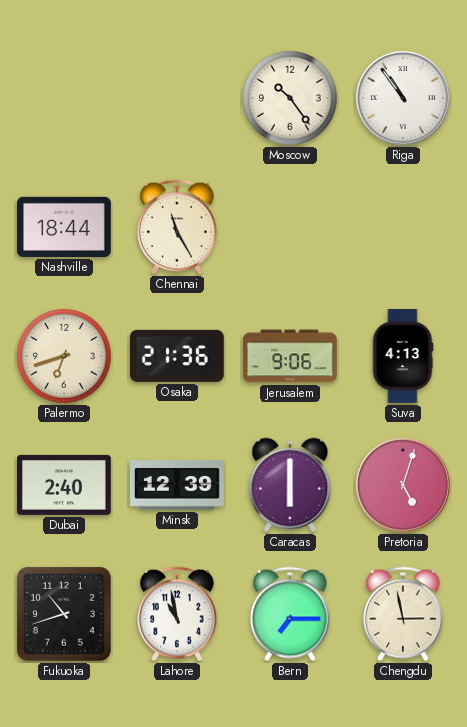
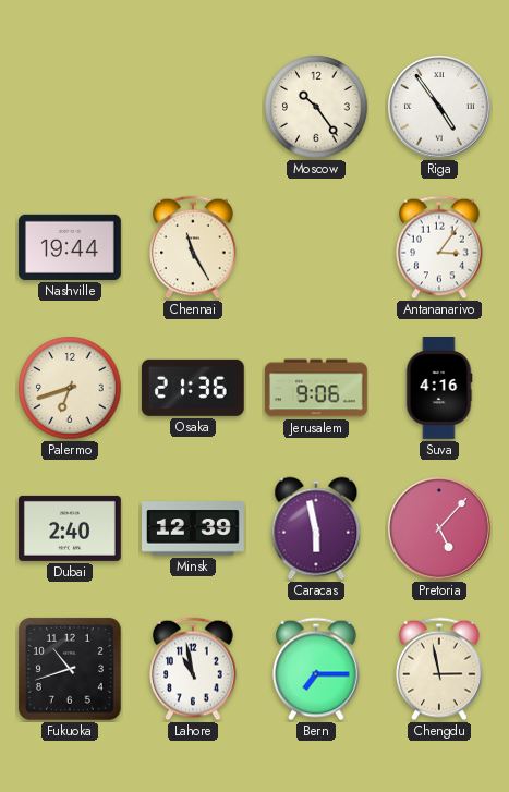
Riga: 10:54 -> 4:54 (440, 108)
Nashville: 18:44 -> 19:44 (70, 247)
Antananarivo: none -> 3:06 (439, 247)
Suva: 4:13 -> 4:16 (439, 389)
Caracas: 6:00 -> 5:58 (316, 528)
Pretoria: 5:03 -> 5:07 (440, 529)
